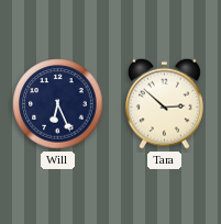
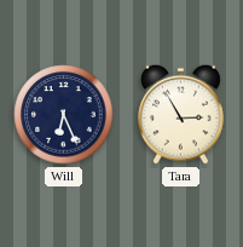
Tara: 2:52 -> 2:55 (181, 114)
